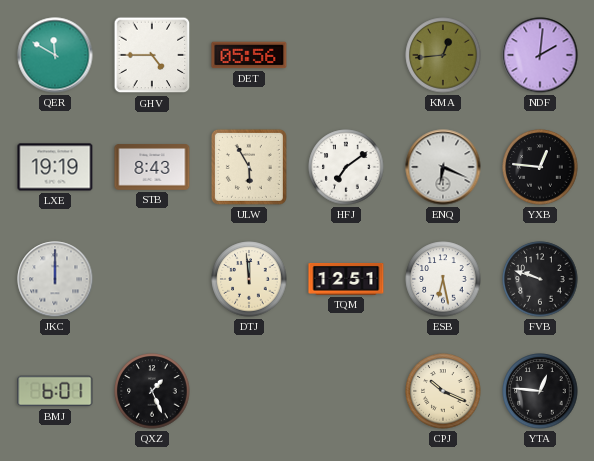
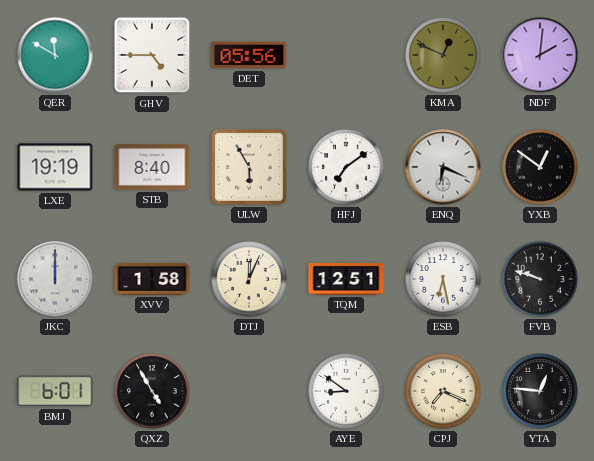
KMA: 12:44 -> 12:49 (443, 55)
STB: 8:43 -> 8:40 (152, 167)
YXB: 12:46 -> 12:51 (540, 167)
XVV: none -> 1:58 (152, 279)
DTJ: 11:59 -> 12:04 (249, 279)
QXZ: 1:26 -> 4:55 (152, 391)
AYE: none -> 8:51 (346, 391)
CPJ: 10:19 -> 7:19 (443, 391)
